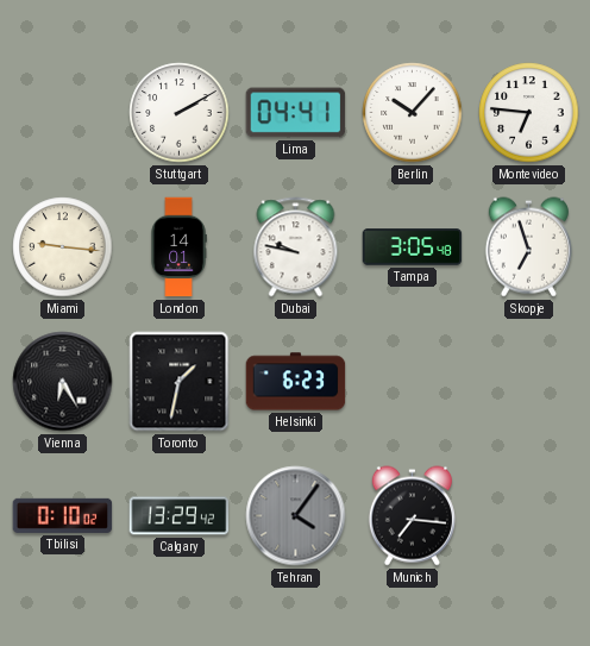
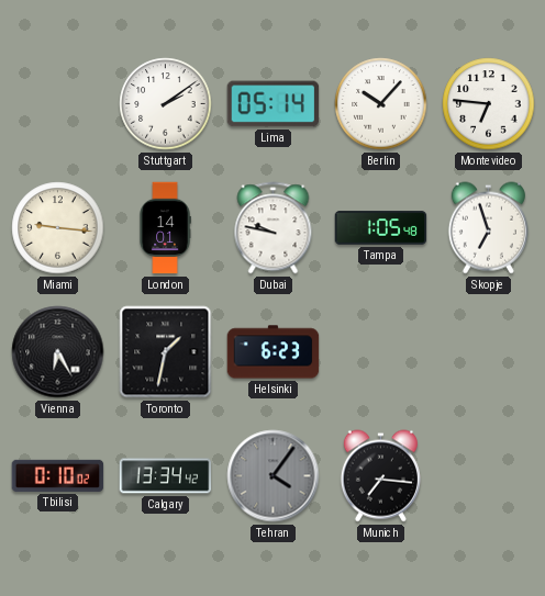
Stuttgart: 2:10 -> 2:09 (166, 104)
Lima: 04:41 -> 05:14 (274, 104)
Tampa: 3:05 -> 1:05 (381, 228)
Calgary: 13:29 -> 13:34 (166, 476)
